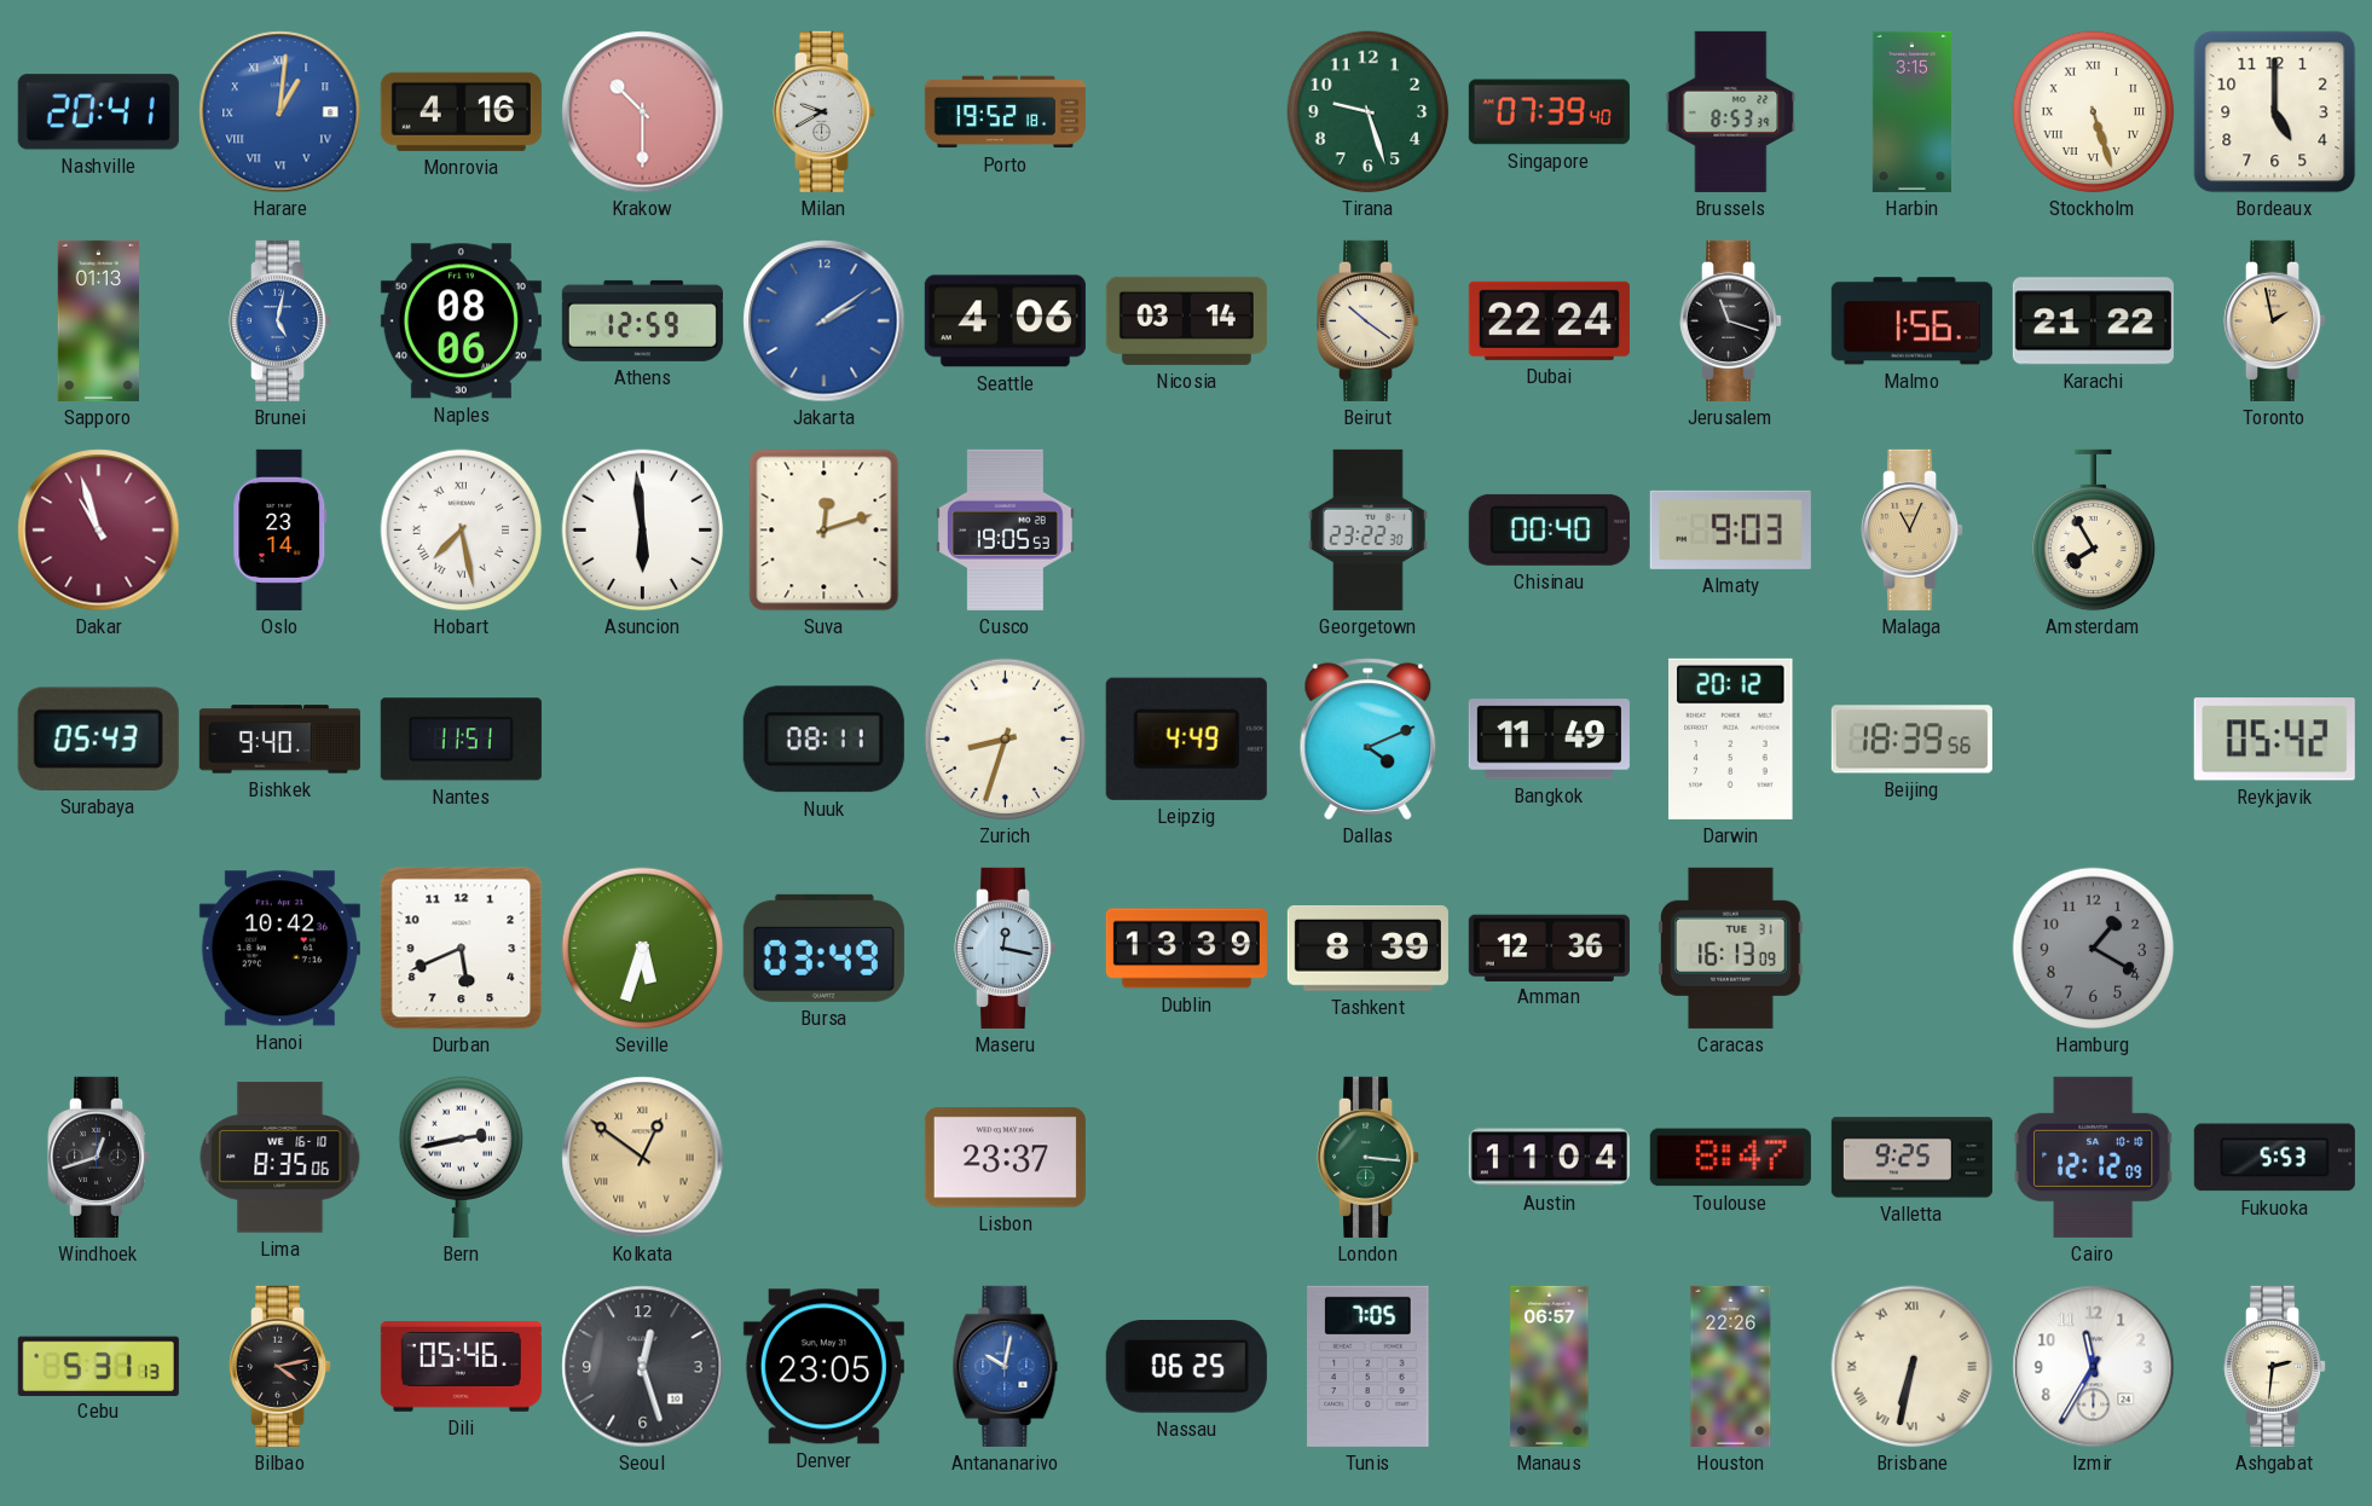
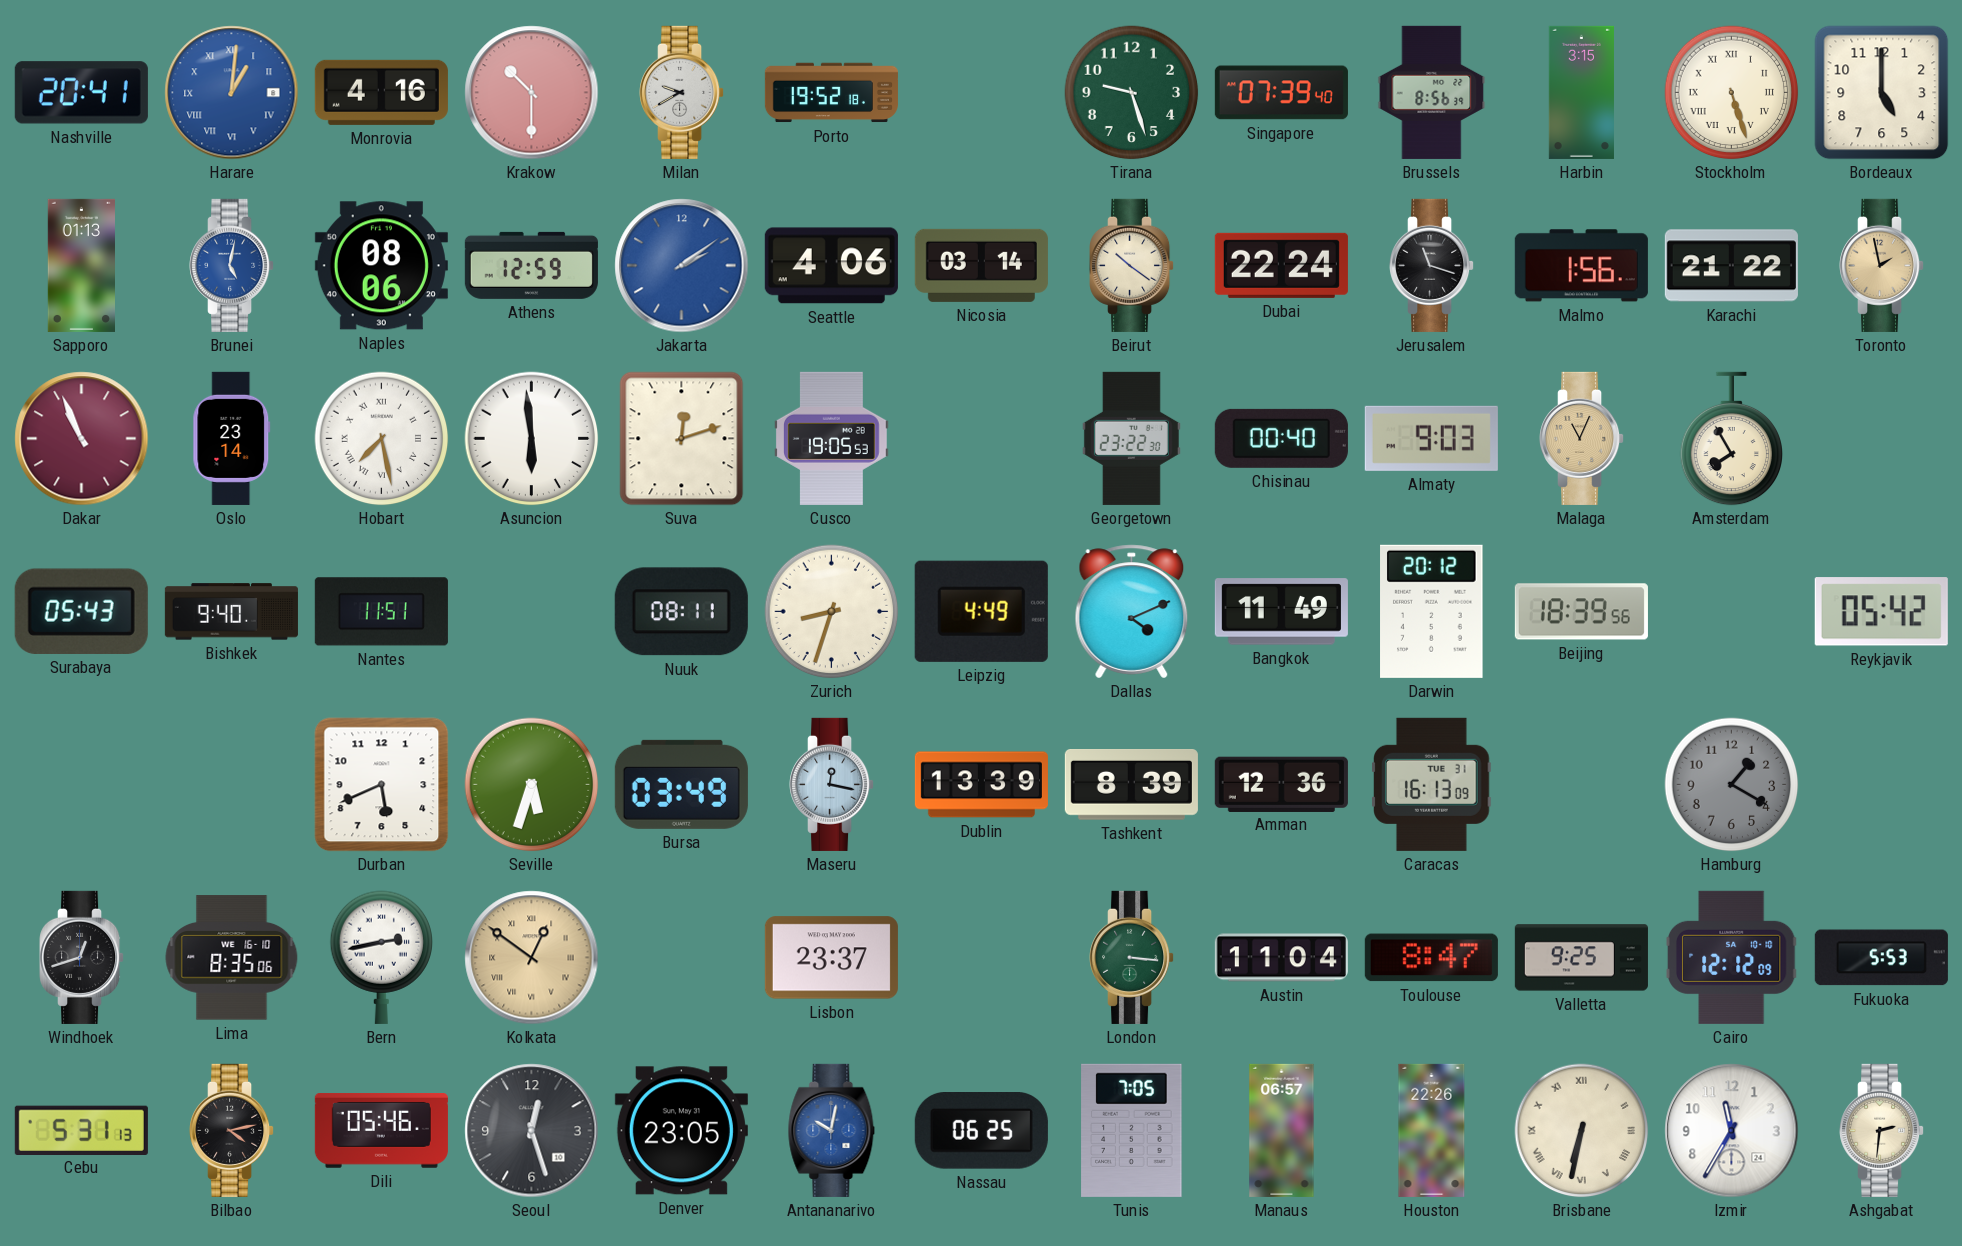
Brussels: 8:53 -> 8:56 (1432, 92)
Dakar: 10:57 -> 10:56 (82, 439)
Hanoi: 10:42 -> none (279, 949)
